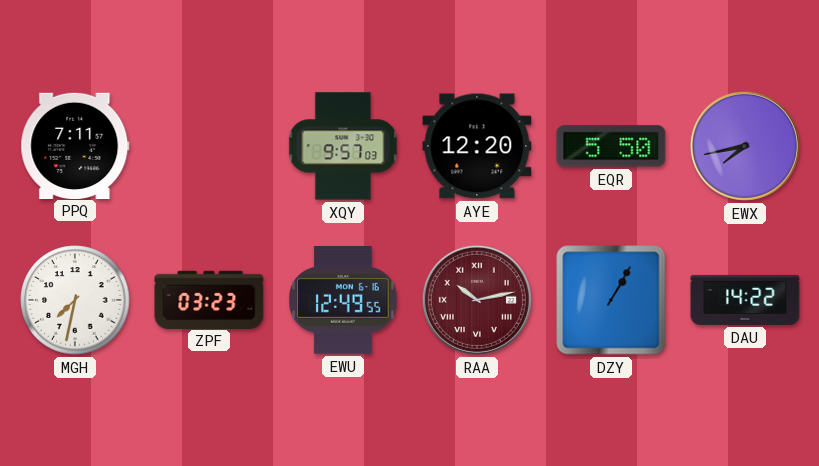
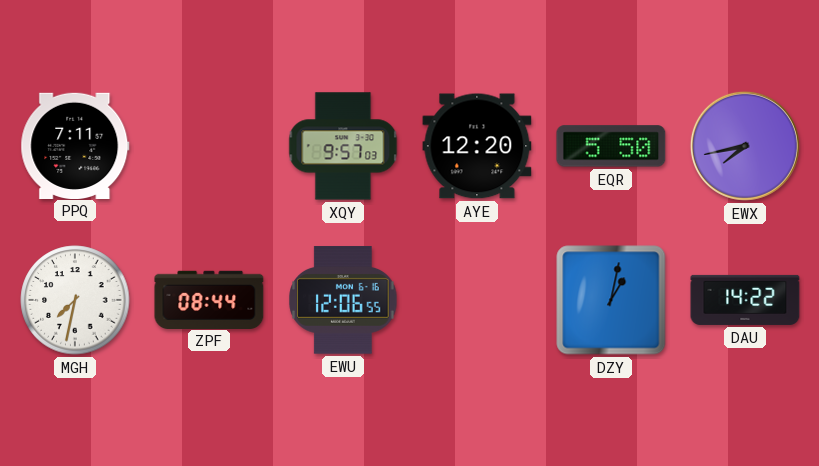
ZPF: 03:23 -> 08:44 (209, 299)
EWU: 12:49 -> 12:06 (343, 300)
RAA: 10:13 -> none (477, 300)
DZY: 1:05 -> 1:02 (611, 300)
